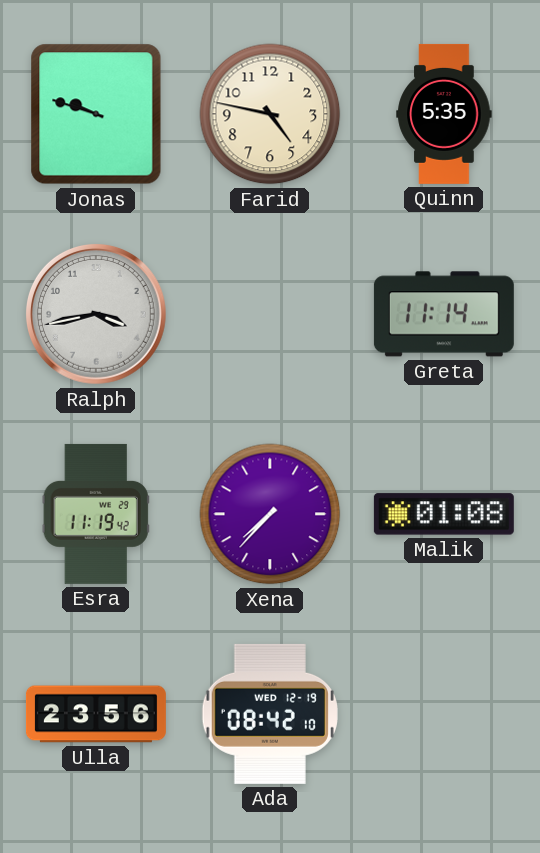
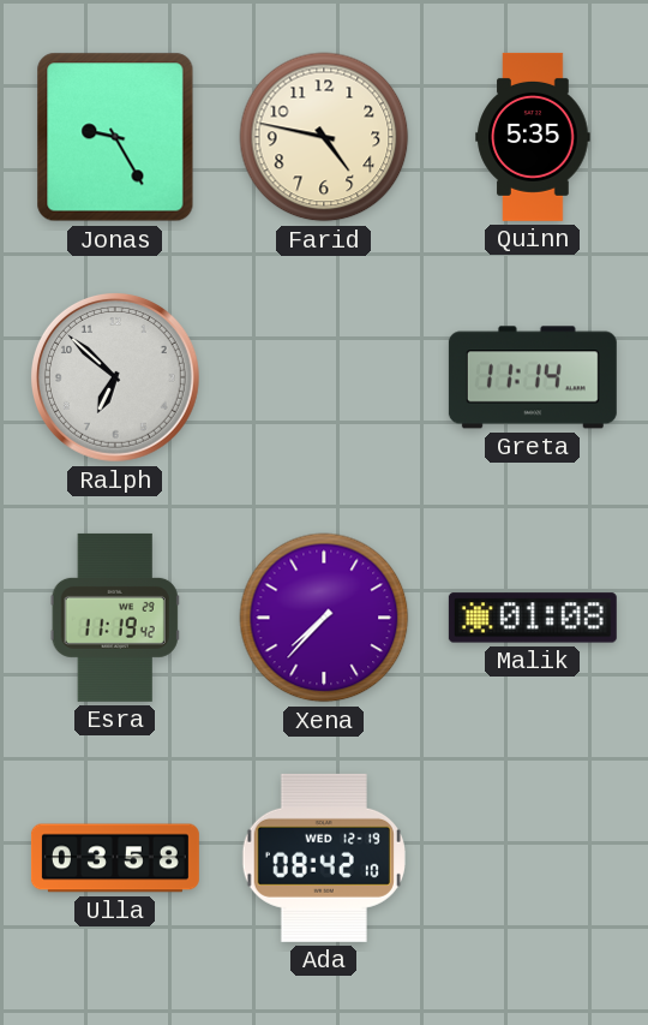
Jonas: 9:48 -> 9:25 (115, 137)
Ralph: 3:43 -> 6:52 (115, 377)
Ulla: 23:56 -> 03:58 (115, 858)
